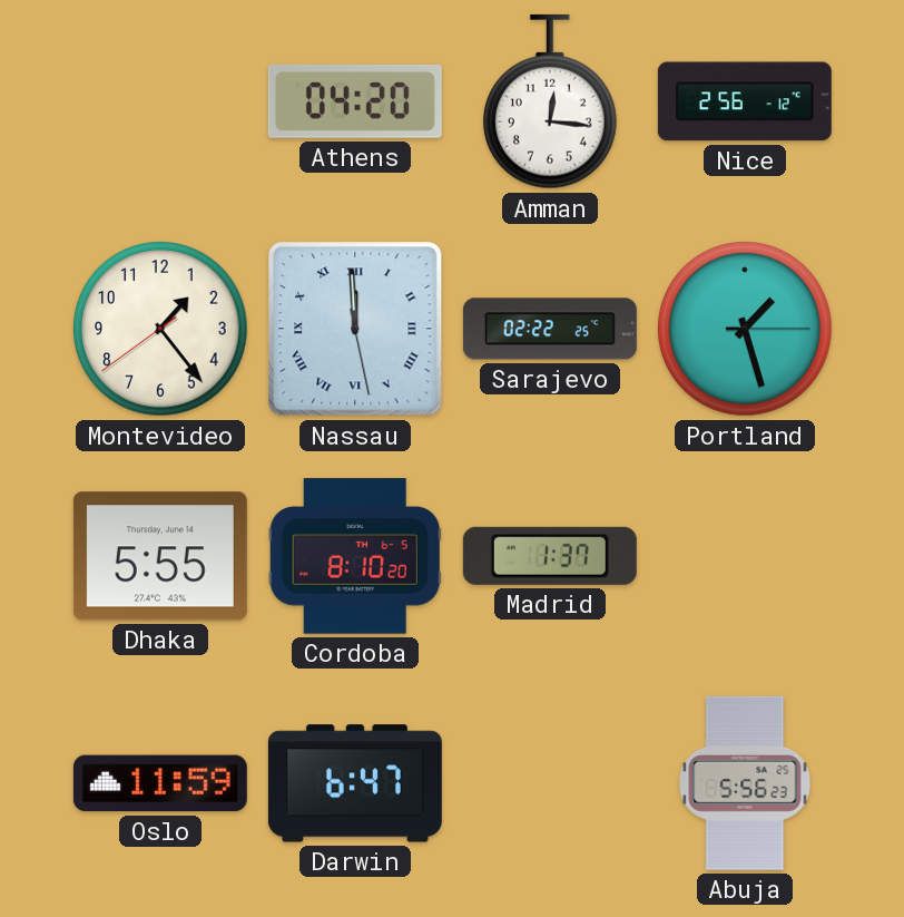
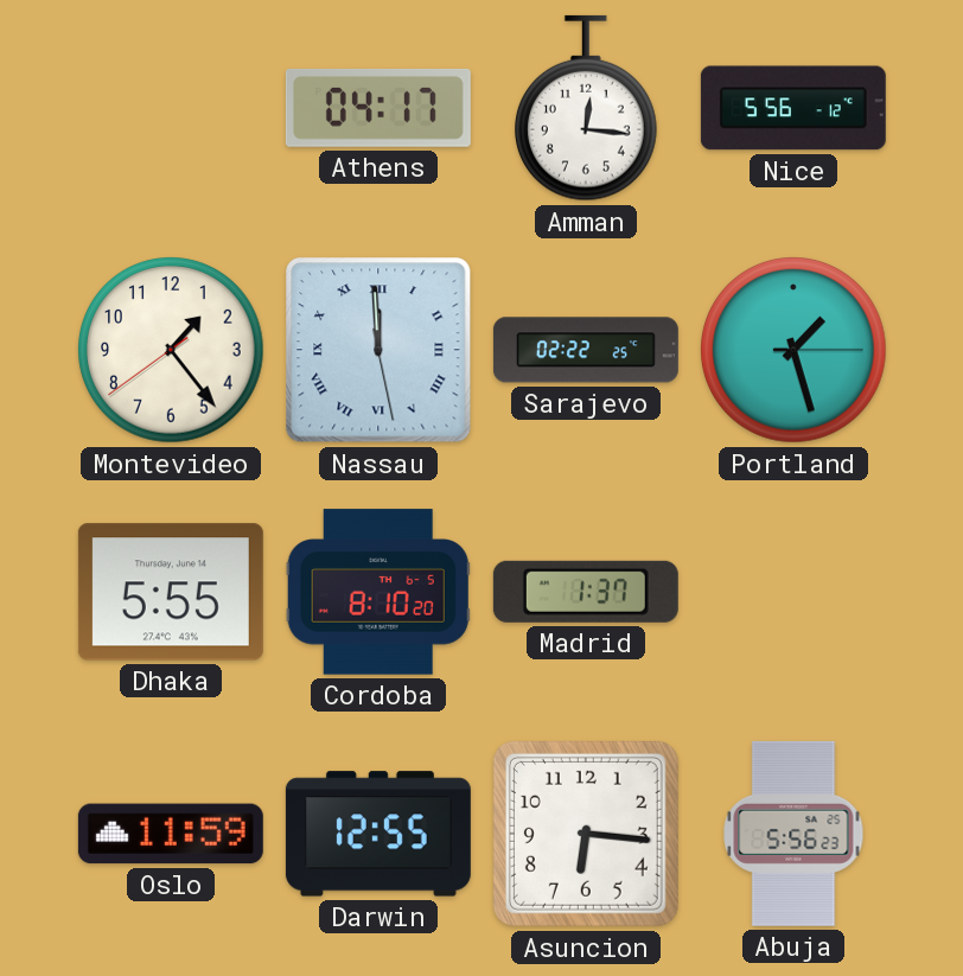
Athens: 04:20 -> 04:17 (378, 108)
Nice: 2:56 -> 5:56 (793, 108)
Darwin: 6:47 -> 12:55 (378, 834)
Asuncion: none -> 6:16 (586, 834)
